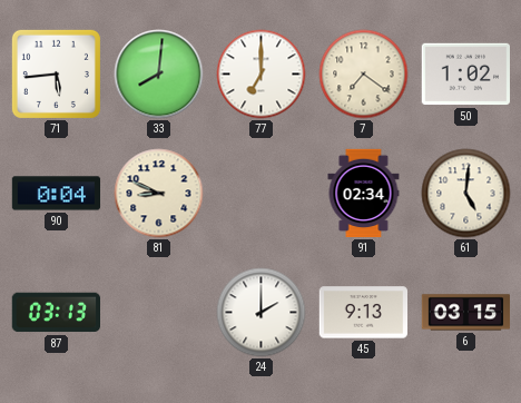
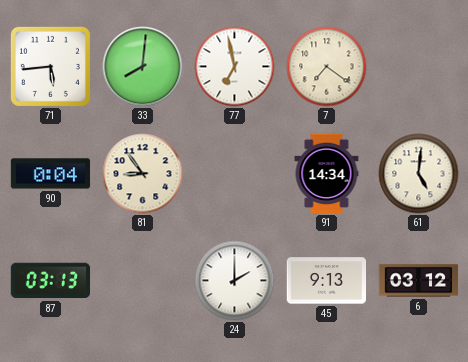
77: 7:00 -> 6:58 (235, 67)
50: 1:02 -> none (465, 75)
81: 8:49 -> 8:54 (143, 174)
91: 02:34 -> 14:34 (327, 174)
6: 03:15 -> 03:12 (419, 281)
